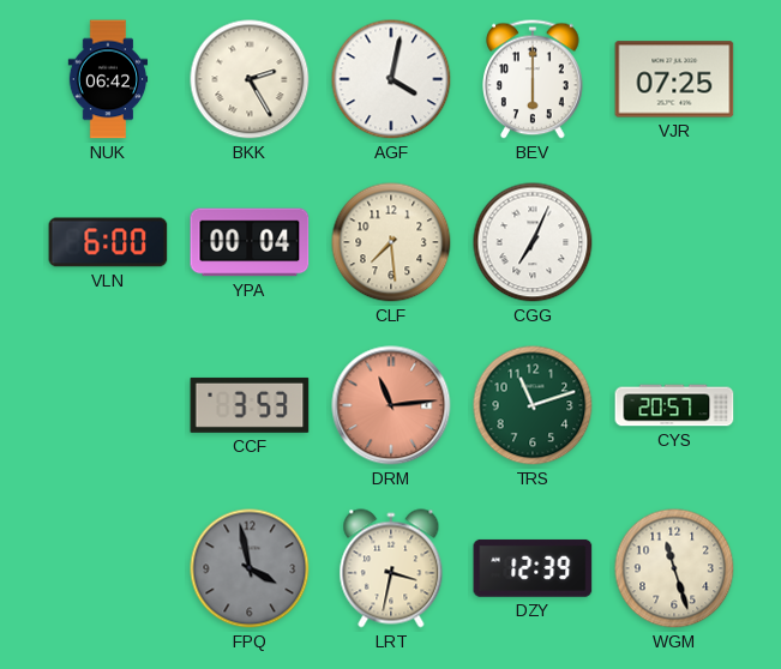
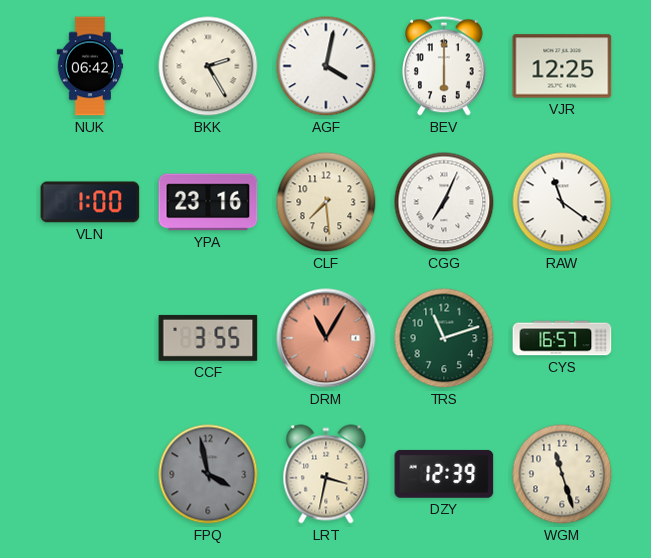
VJR: 07:25 -> 12:25 (562, 66)
VLN: 6:00 -> 1:00 (90, 202)
YPA: 00:04 -> 23:16 (208, 202)
RAW: none -> 11:21 (562, 202)
CCF: 3:53 -> 3:55 (208, 338)
DRM: 11:14 -> 11:05 (326, 338)
CYS: 20:57 -> 16:57 (562, 338)
